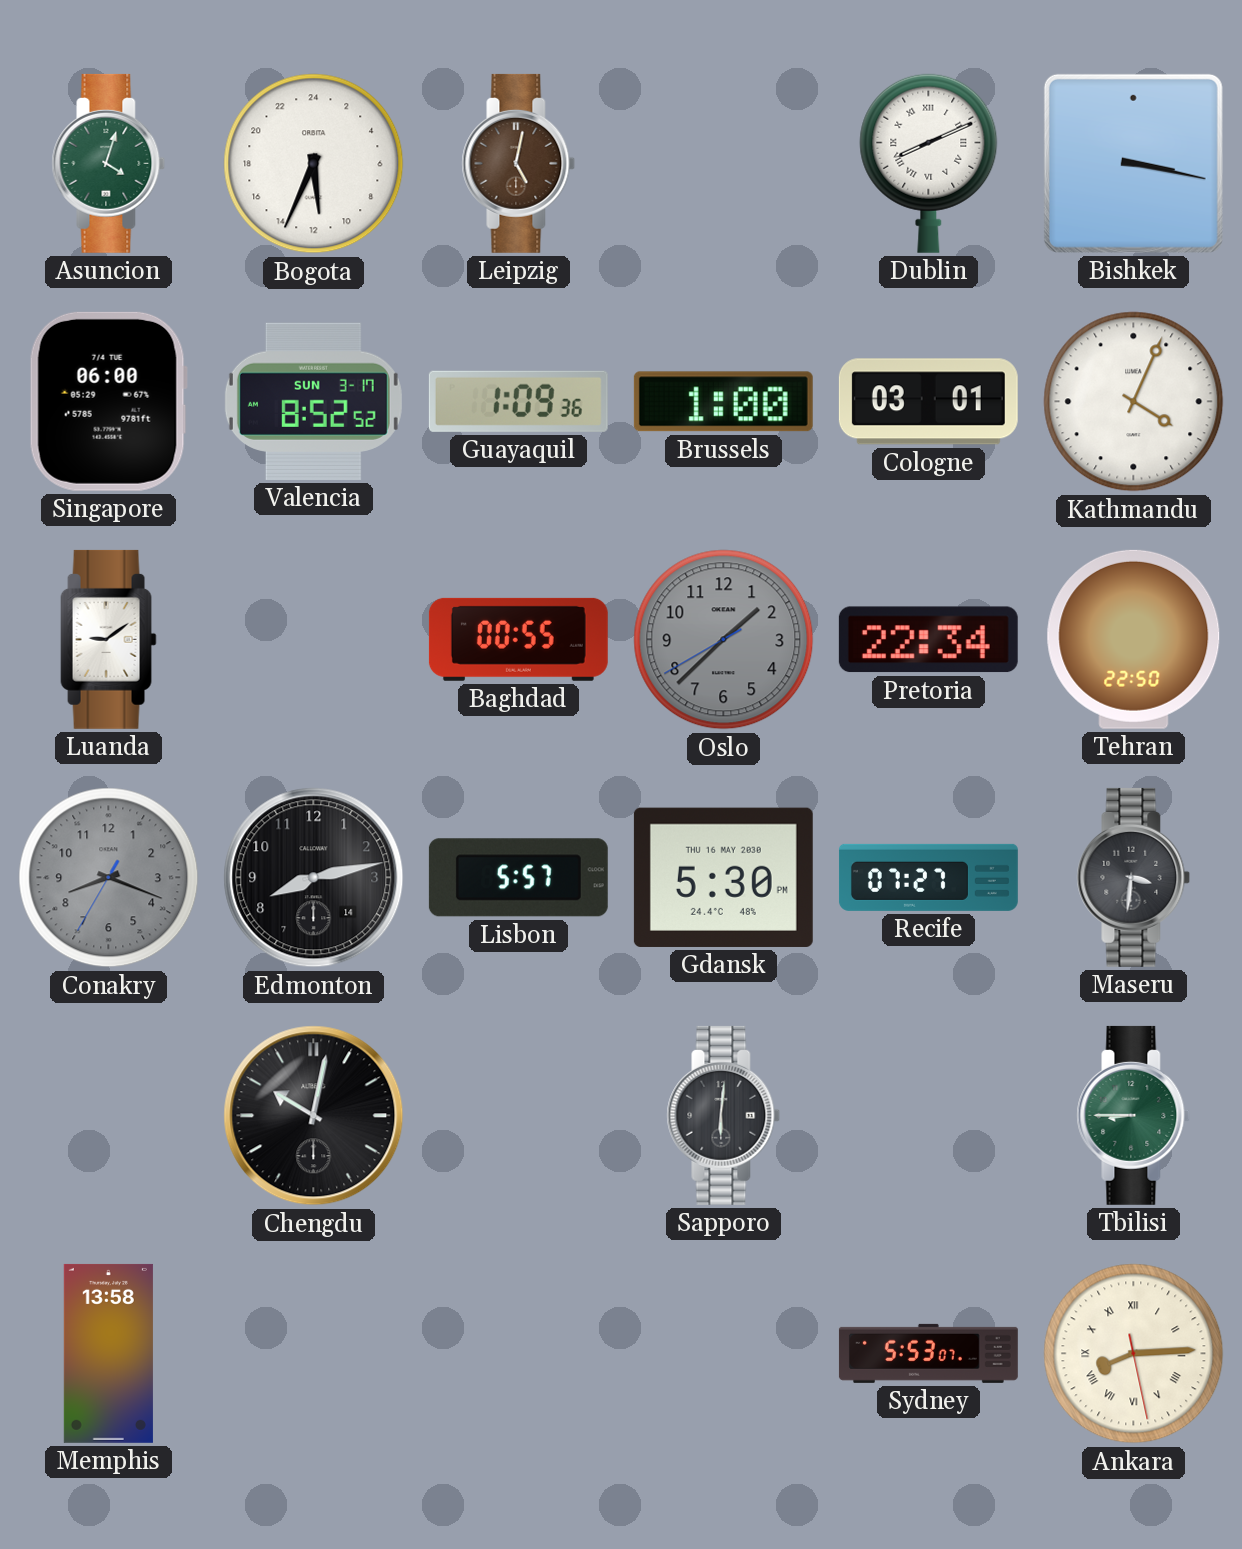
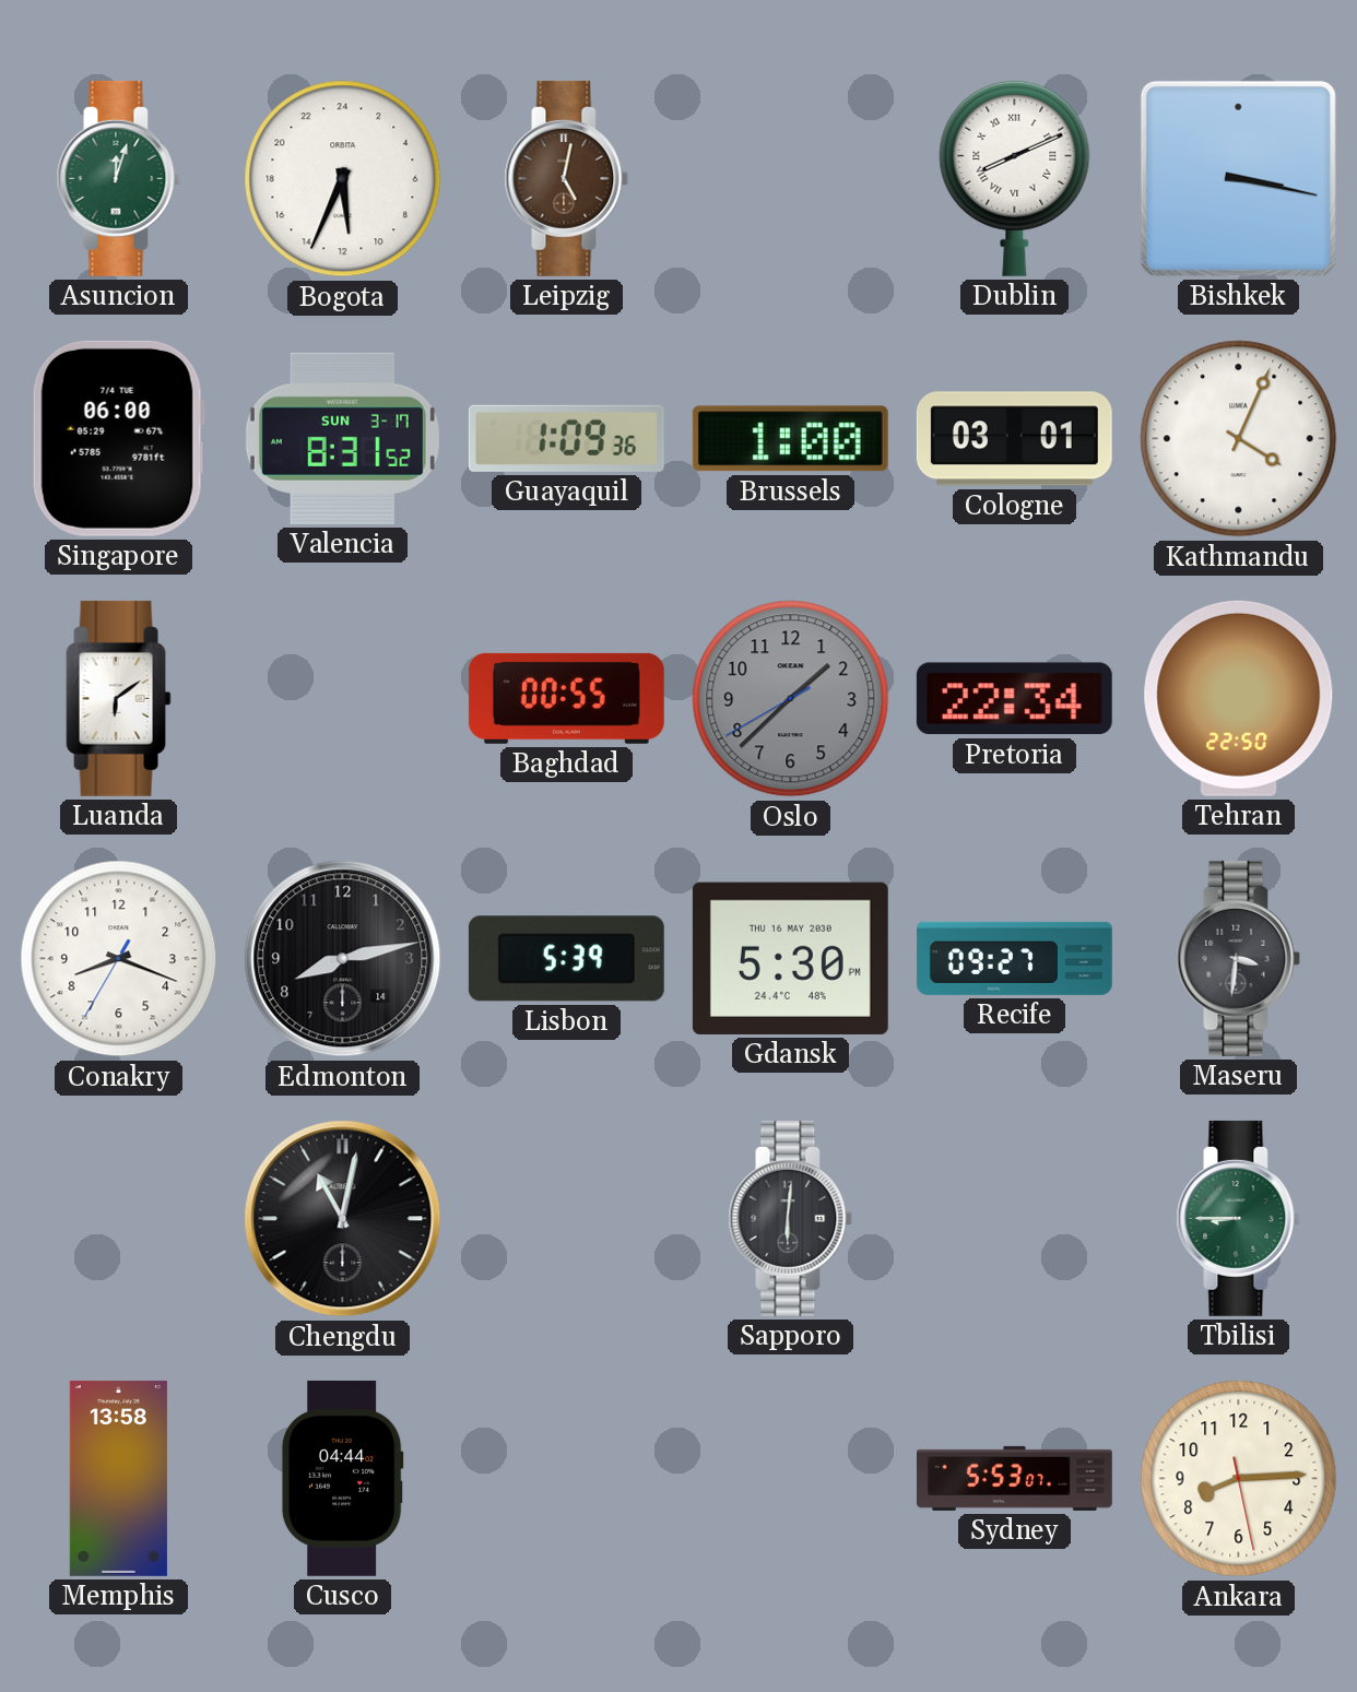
Asuncion: 4:03 -> 12:03 (119, 178)
Valencia: 8:52 -> 8:31 (342, 438)
Luanda: 9:09 -> 6:09 (119, 698)
Conakry dial: grey -> white (119, 959)
Lisbon: 5:57 -> 5:39 (566, 959)
Recife: 07:27 -> 09:27 (1014, 958)
Chengdu: 10:02 -> 11:02 (343, 1219)
Cusco: none -> 04:44 (342, 1478)
Ankara numerals: Roman -> Arabic (1239, 1479)
